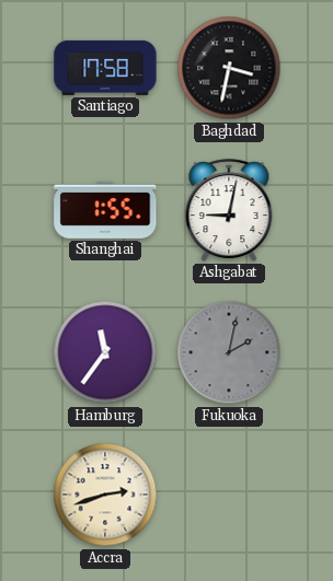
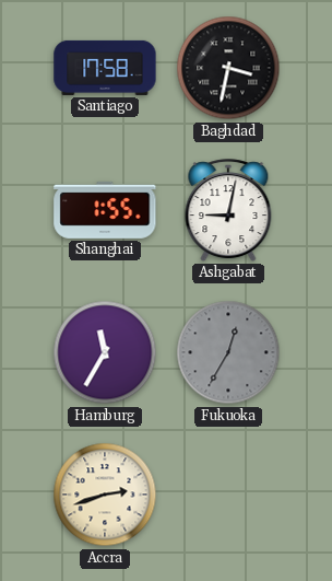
Hamburg: 11:36 -> 11:35 (105, 352)
Fukuoka: 2:02 -> 12:35 (228, 352)
